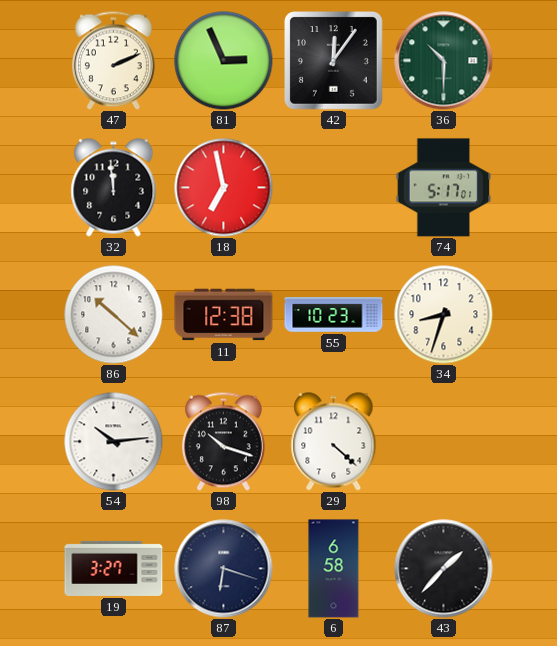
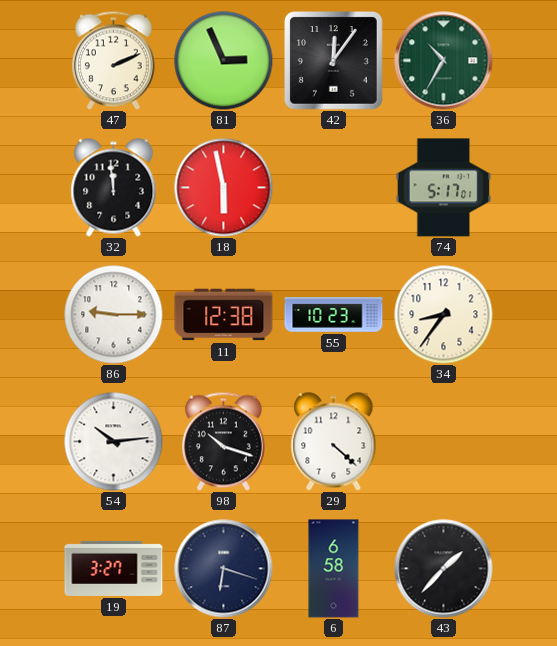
36: 10:30 -> 10:35 (444, 61)
18: 6:58 -> 5:58 (224, 188)
86: 10:22 -> 9:15 (114, 315)
34: 8:33 -> 8:36 (444, 315)
